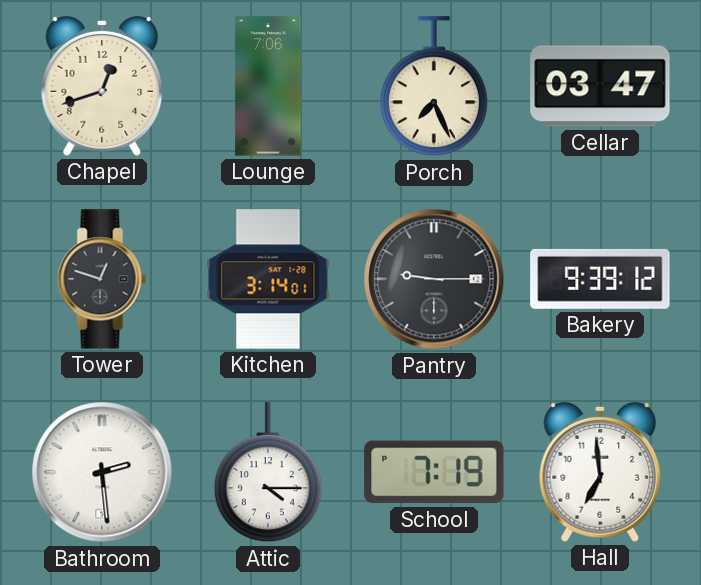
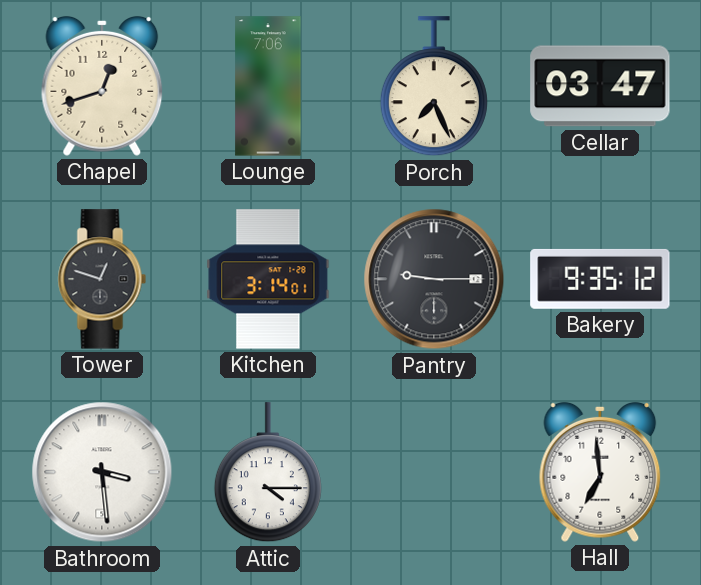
Bakery: 9:39 -> 9:35 (600, 279)
Bathroom: 2:29 -> 3:29 (102, 472)
School: 7:19 -> none (434, 472)
